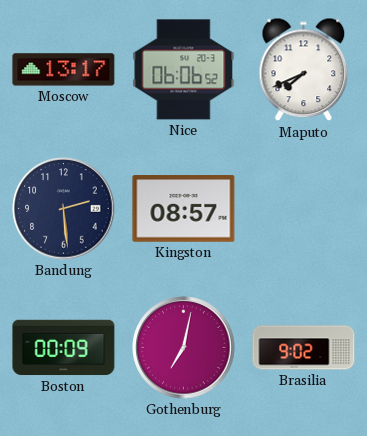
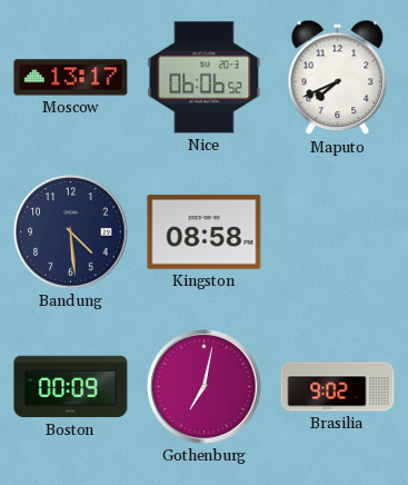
Bandung: 2:29 -> 4:29 (71, 232)
Kingston: 08:57 -> 08:58 (205, 232)
